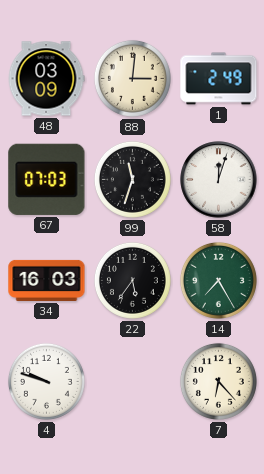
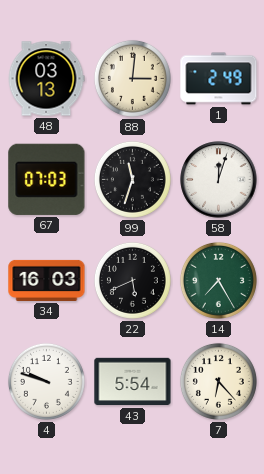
48: 03:09 -> 03:13 (46, 79)
22: 5:36 -> 5:41 (132, 280)
43: none -> 5:54 (133, 382)
